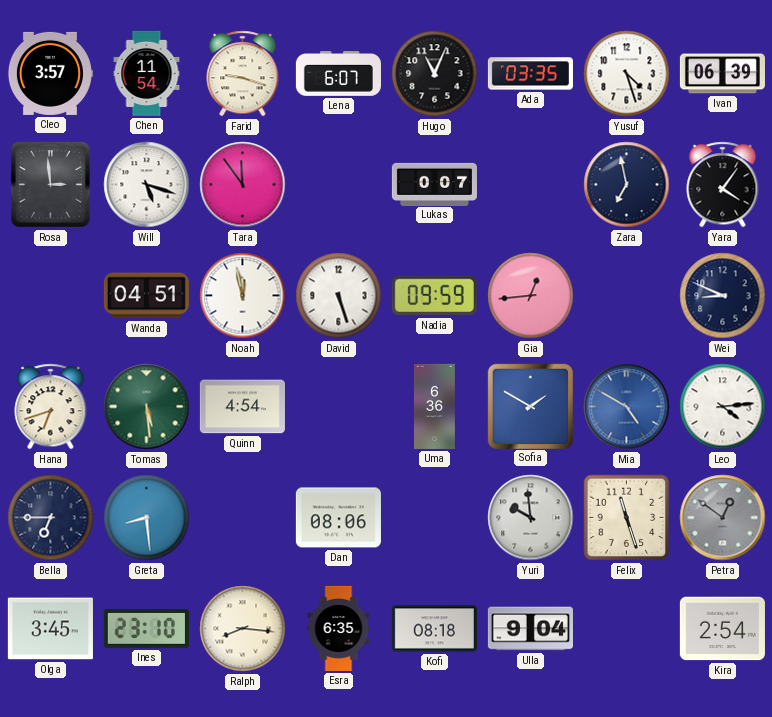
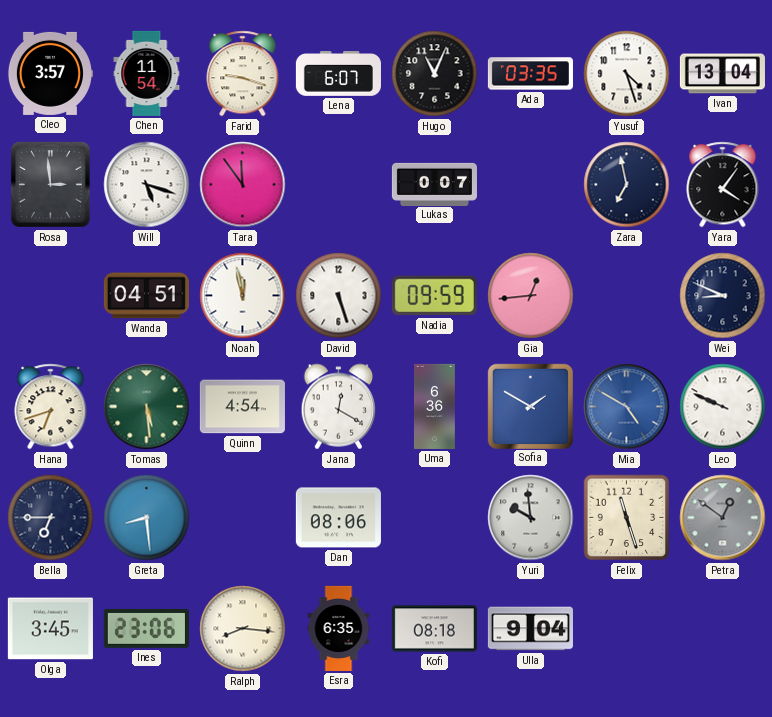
Ivan: 06:39 -> 13:04 (722, 74)
Jana: none -> 12:20 (339, 407)
Leo: 4:14 -> 9:49 (723, 407)
Ines: 23:10 -> 23:06 (146, 628)
Kira: 2:54 -> none (722, 629)
